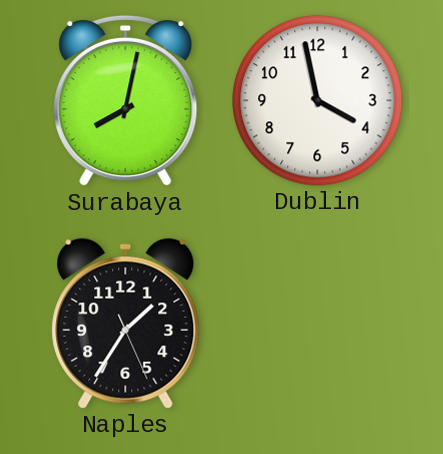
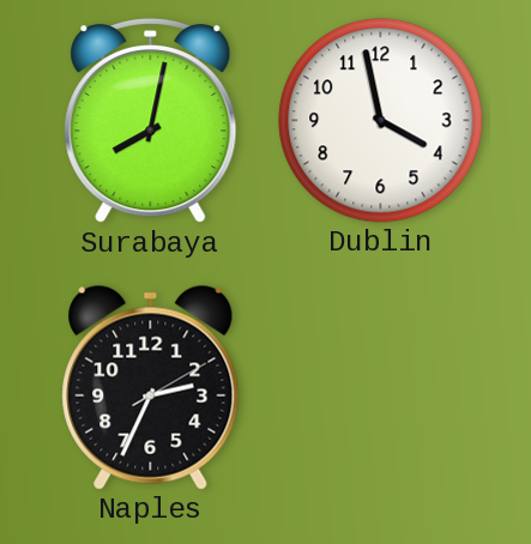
Naples: 1:35 -> 2:34 (151, 387)
